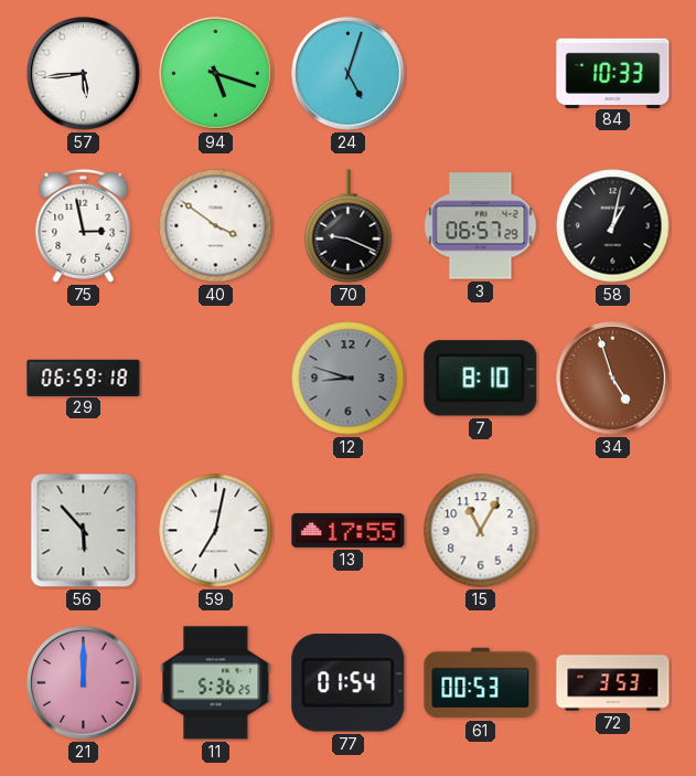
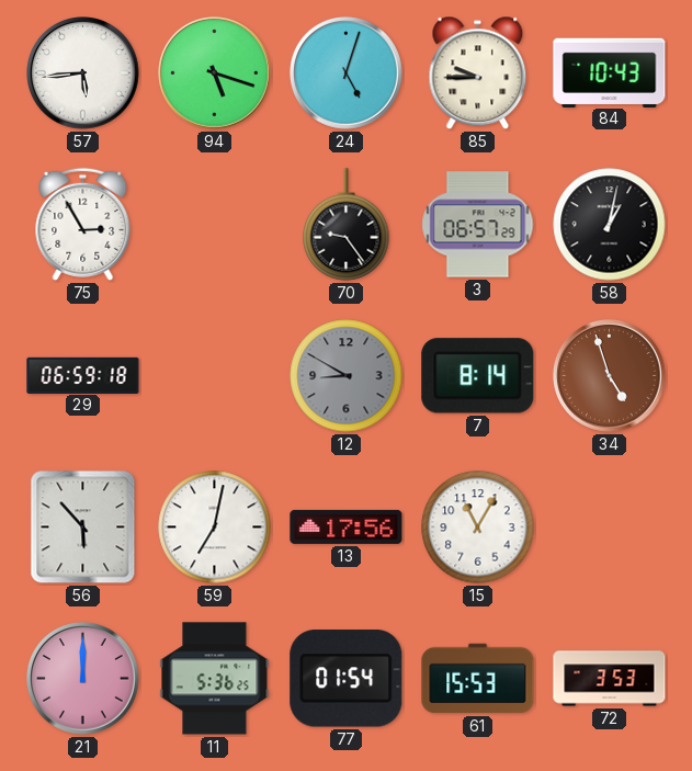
85: none -> 9:45 (478, 73)
84: 10:33 -> 10:43 (610, 72)
75: 2:58 -> 2:55 (83, 224)
40: 3:51 -> none (216, 226)
70: 9:19 -> 9:24 (347, 225)
12: 8:48 -> 8:50 (347, 376)
7: 8:10 -> 8:14 (478, 376)
13: 17:55 -> 17:56 (347, 526)
61: 00:53 -> 15:53 (478, 679)
